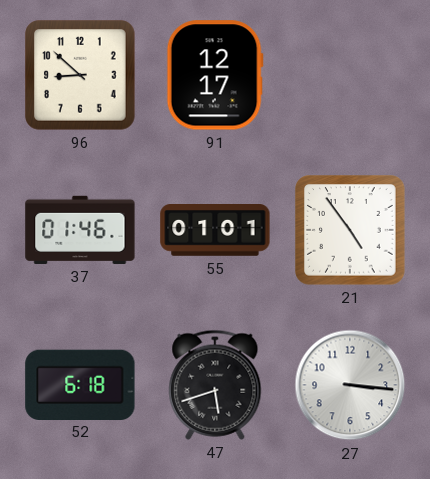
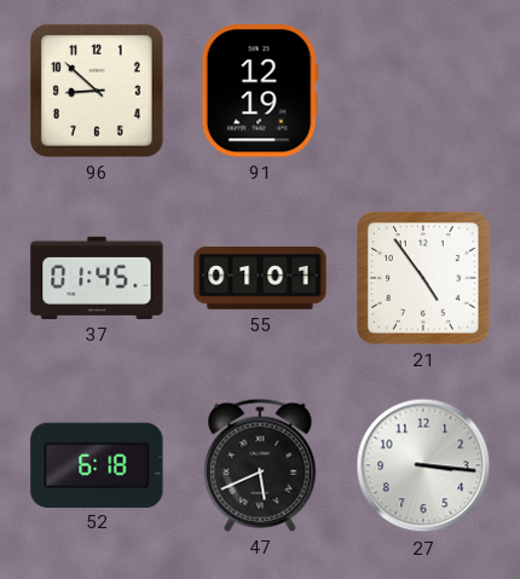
91: 12:17 -> 12:19 (260, 91)
37: 01:46 -> 01:45 (97, 278)
47: 5:42 -> 5:41 (260, 465)
